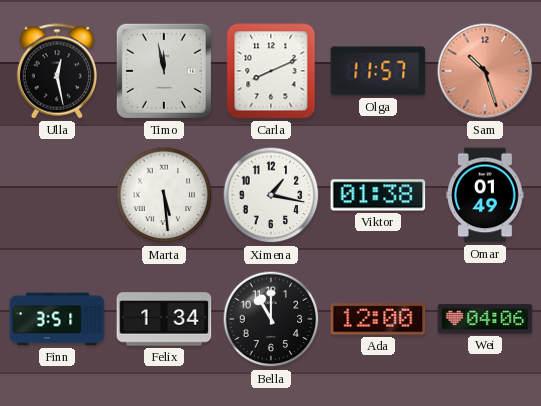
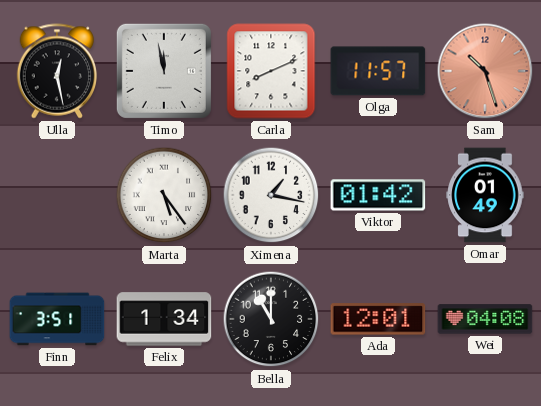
Marta: 5:29 -> 5:24 (164, 195)
Viktor: 01:38 -> 01:42 (378, 195)
Ada: 12:00 -> 12:01 (378, 319)
Wei: 04:06 -> 04:08 (485, 319)
